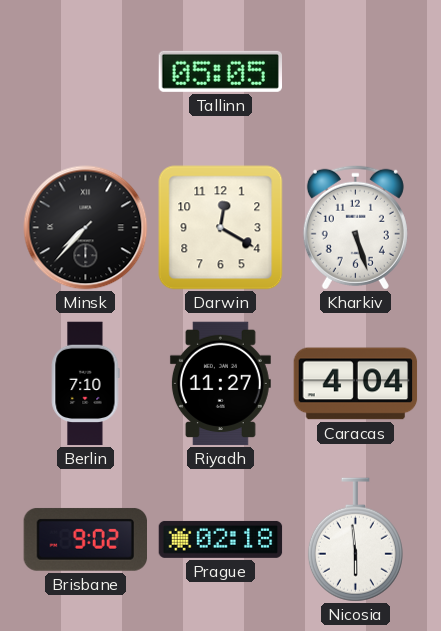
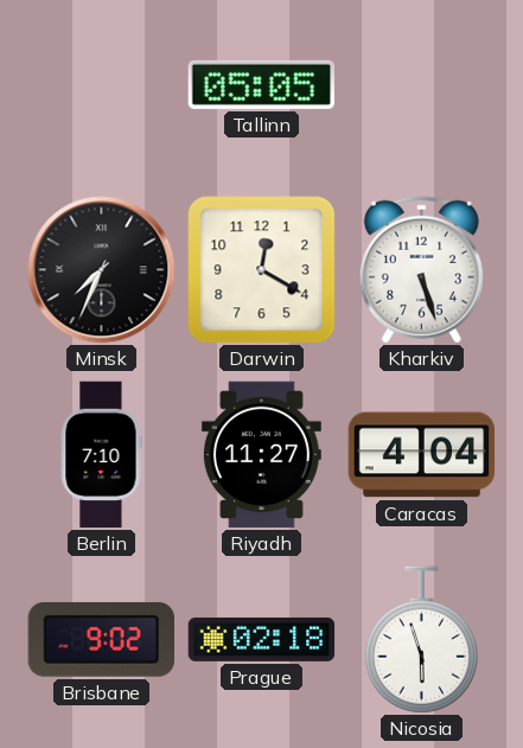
Minsk: 7:37 -> 7:34 (102, 270)
Nicosia: 5:59 -> 5:57 (421, 640)
